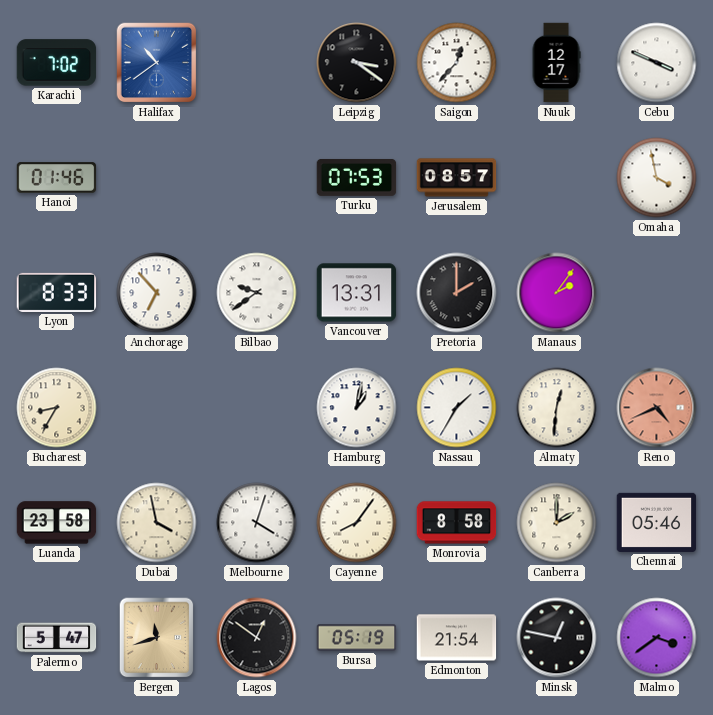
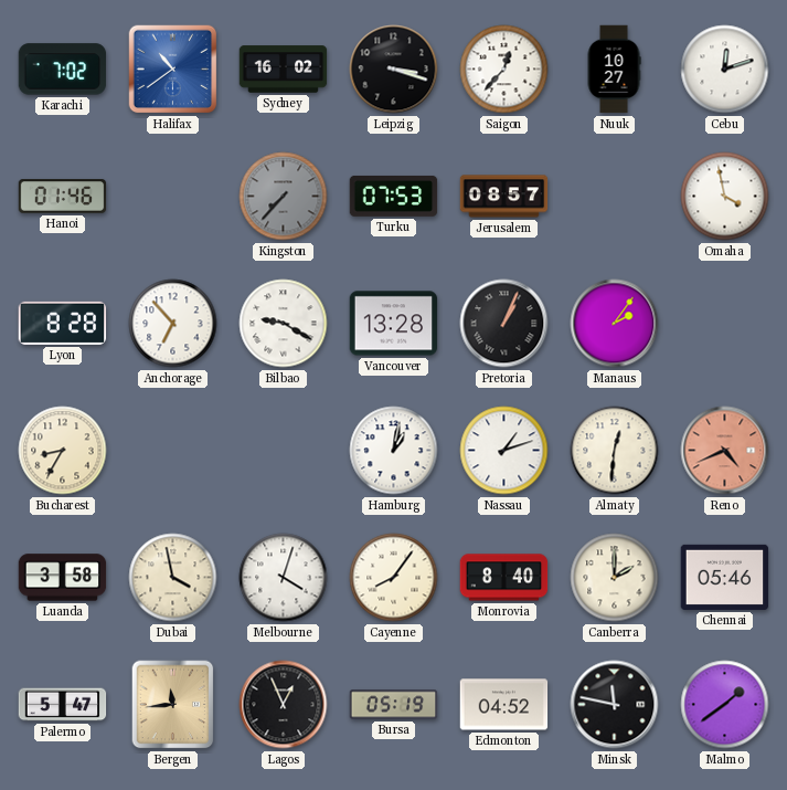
Sydney: none -> 16:02 (284, 70)
Leipzig: 3:21 -> 3:18 (394, 70)
Nuuk: 12:17 -> 10:27 (614, 70)
Cebu: 3:49 -> 12:12 (725, 70)
Kingston: none -> 7:37 (284, 197)
Lyon: 8:33 -> 8:28 (63, 323)
Bilbao: 9:39 -> 9:20 (284, 324)
Vancouver: 13:31 -> 13:28 (394, 324)
Pretoria: 2:00 -> 1:04 (504, 324)
Nassau: 1:35 -> 1:12 (504, 451)
Luanda: 23:58 -> 3:58 (63, 578)
Monrovia: 8:58 -> 8:40 (504, 578)
Bergen: 11:42 -> 11:44 (173, 705)
Lagos: 12:51 -> 12:56 (284, 705)
Edmonton: 21:54 -> 04:52 (504, 705)
Minsk: 12:47 -> 11:47 (615, 705)
Malmo: 3:39 -> 1:39 (725, 705)
